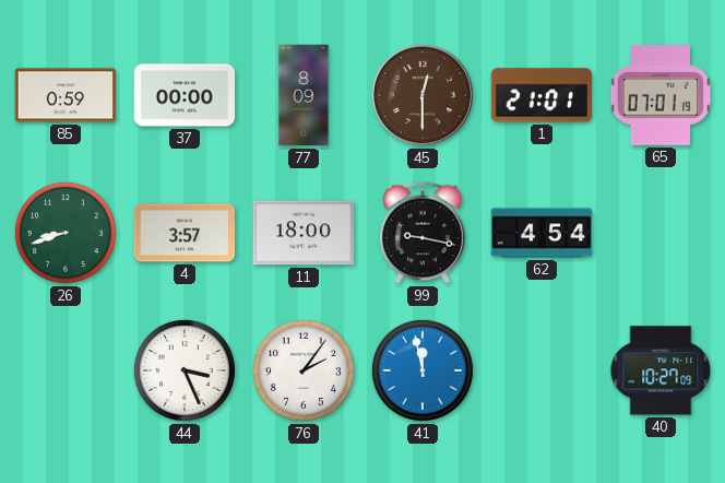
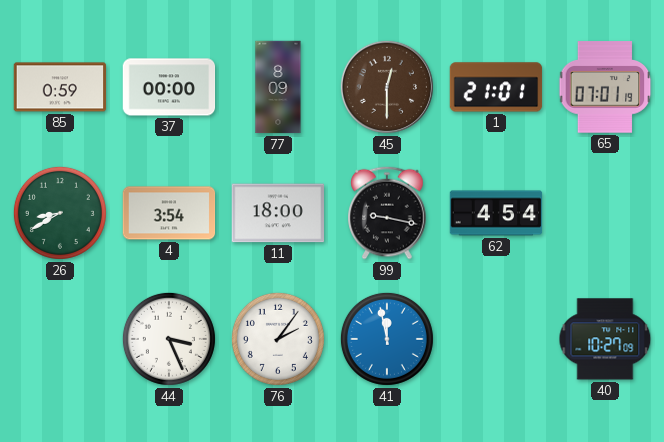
26: 8:42 -> 8:40 (60, 213)
4: 3:57 -> 3:54 (169, 213)
